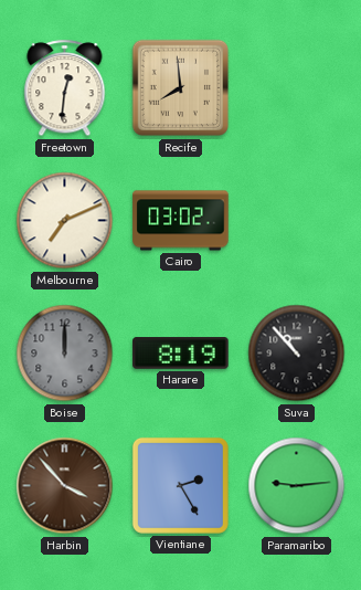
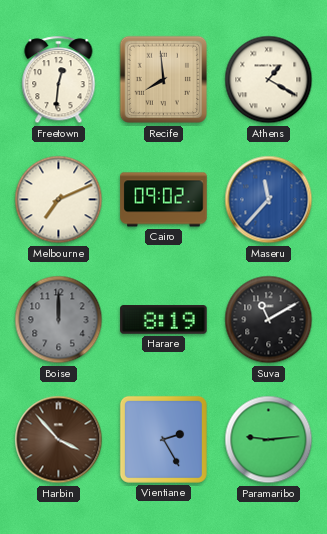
Athens: none -> 1:20 (269, 80)
Cairo: 03:02 -> 09:02 (164, 200)
Maseru: none -> 11:37 (269, 200)
Suva: 10:53 -> 11:10 (269, 320)
